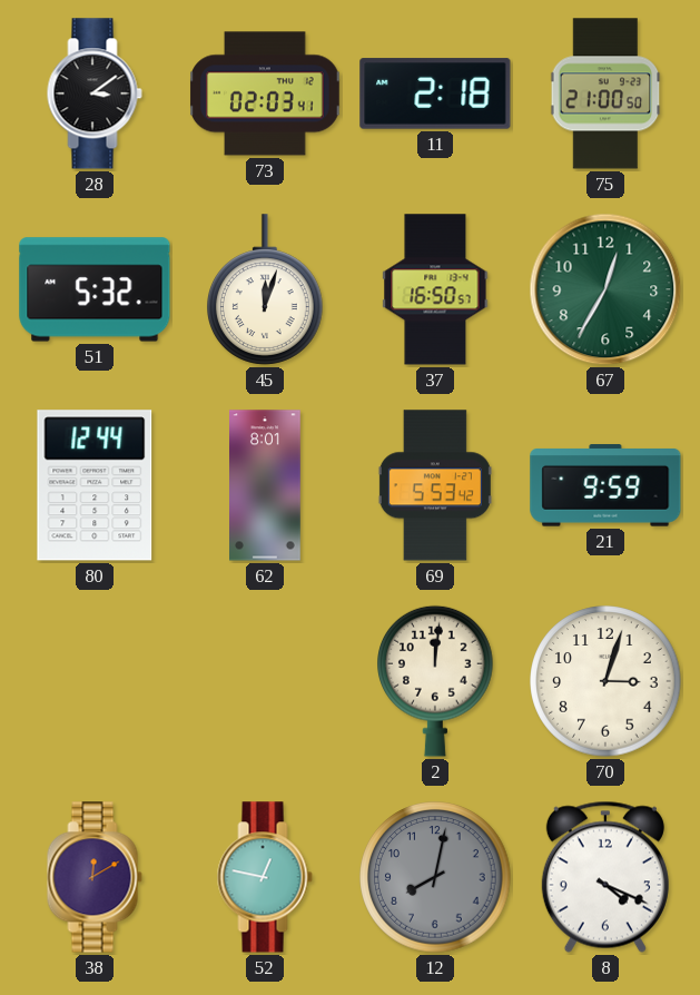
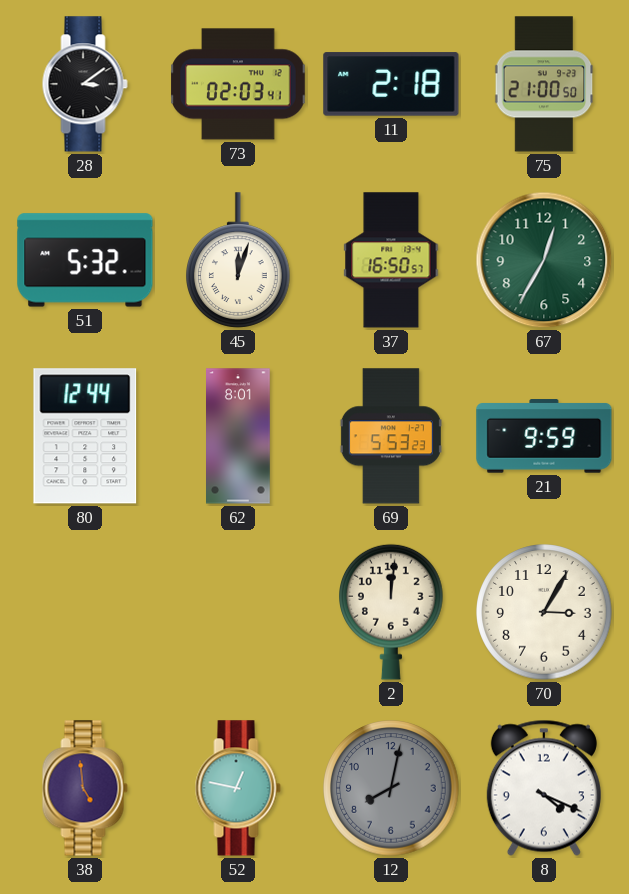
69: 5:53:42 -> 5:53:23 (391, 436)
70: 3:03 -> 3:05 (544, 612)
38: 12:10 -> 4:59 (85, 788)
